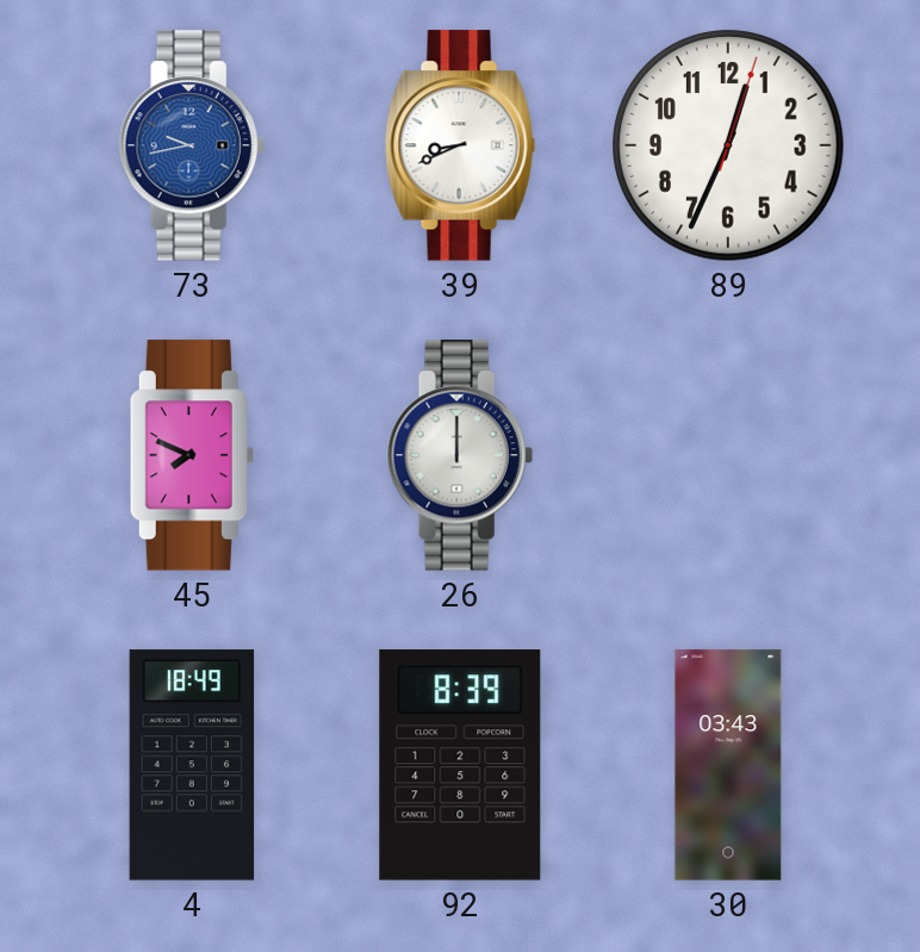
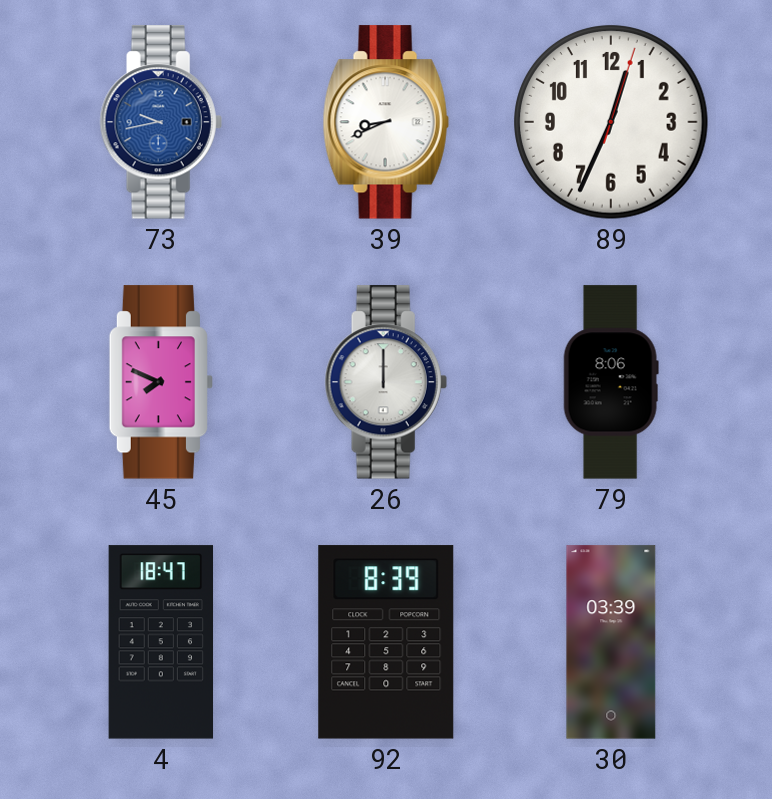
79: none -> 8:06 (611, 382)
4: 18:49 -> 18:47 (161, 642)
30: 03:43 -> 03:39 (611, 642)
